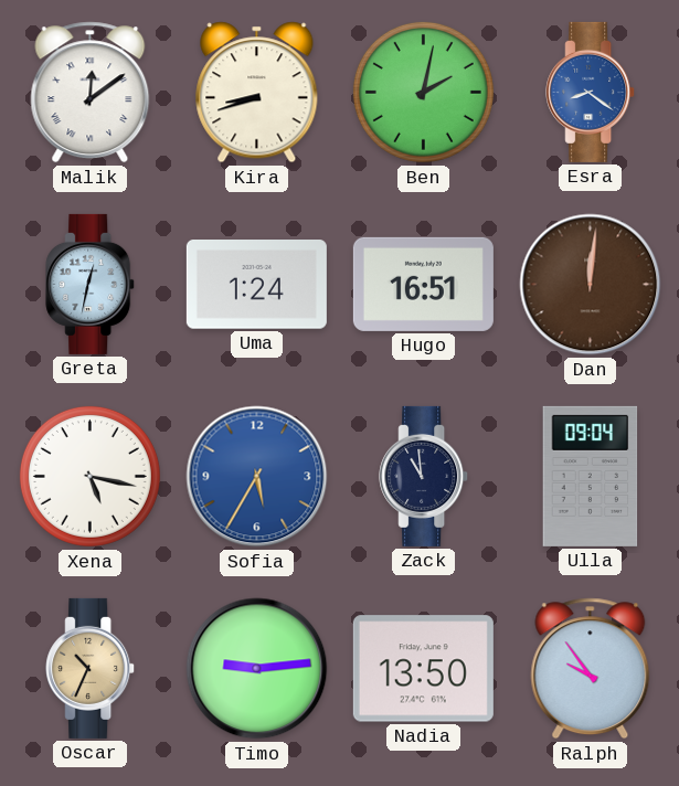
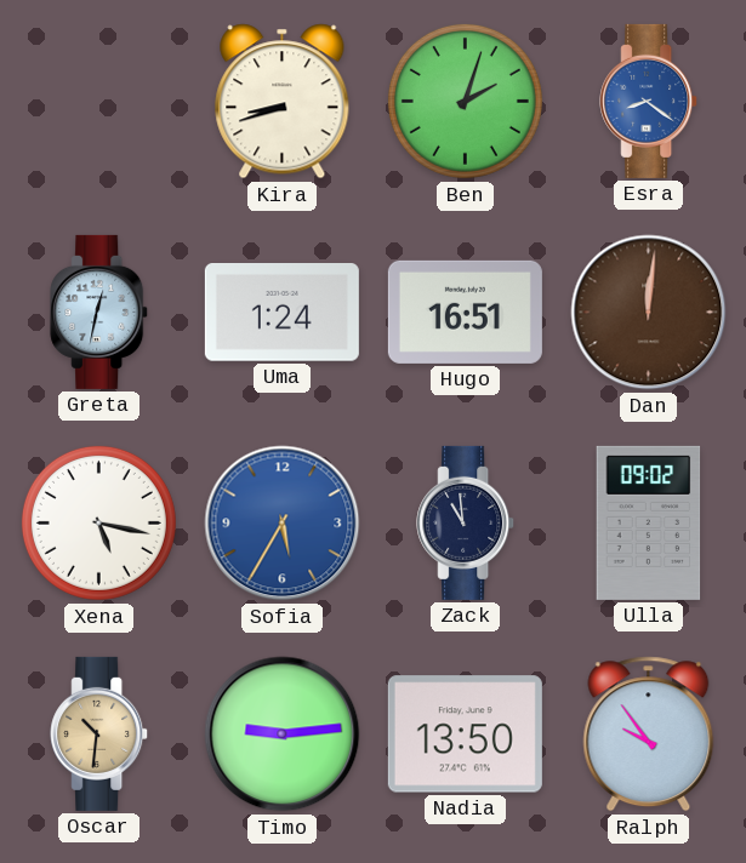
Malik: 12:09 -> none (91, 93)
Ben: 2:02 -> 2:03 (465, 101)
Ulla: 09:04 -> 09:02 (649, 522)
Oscar: 10:34 -> 10:31 (99, 733)
